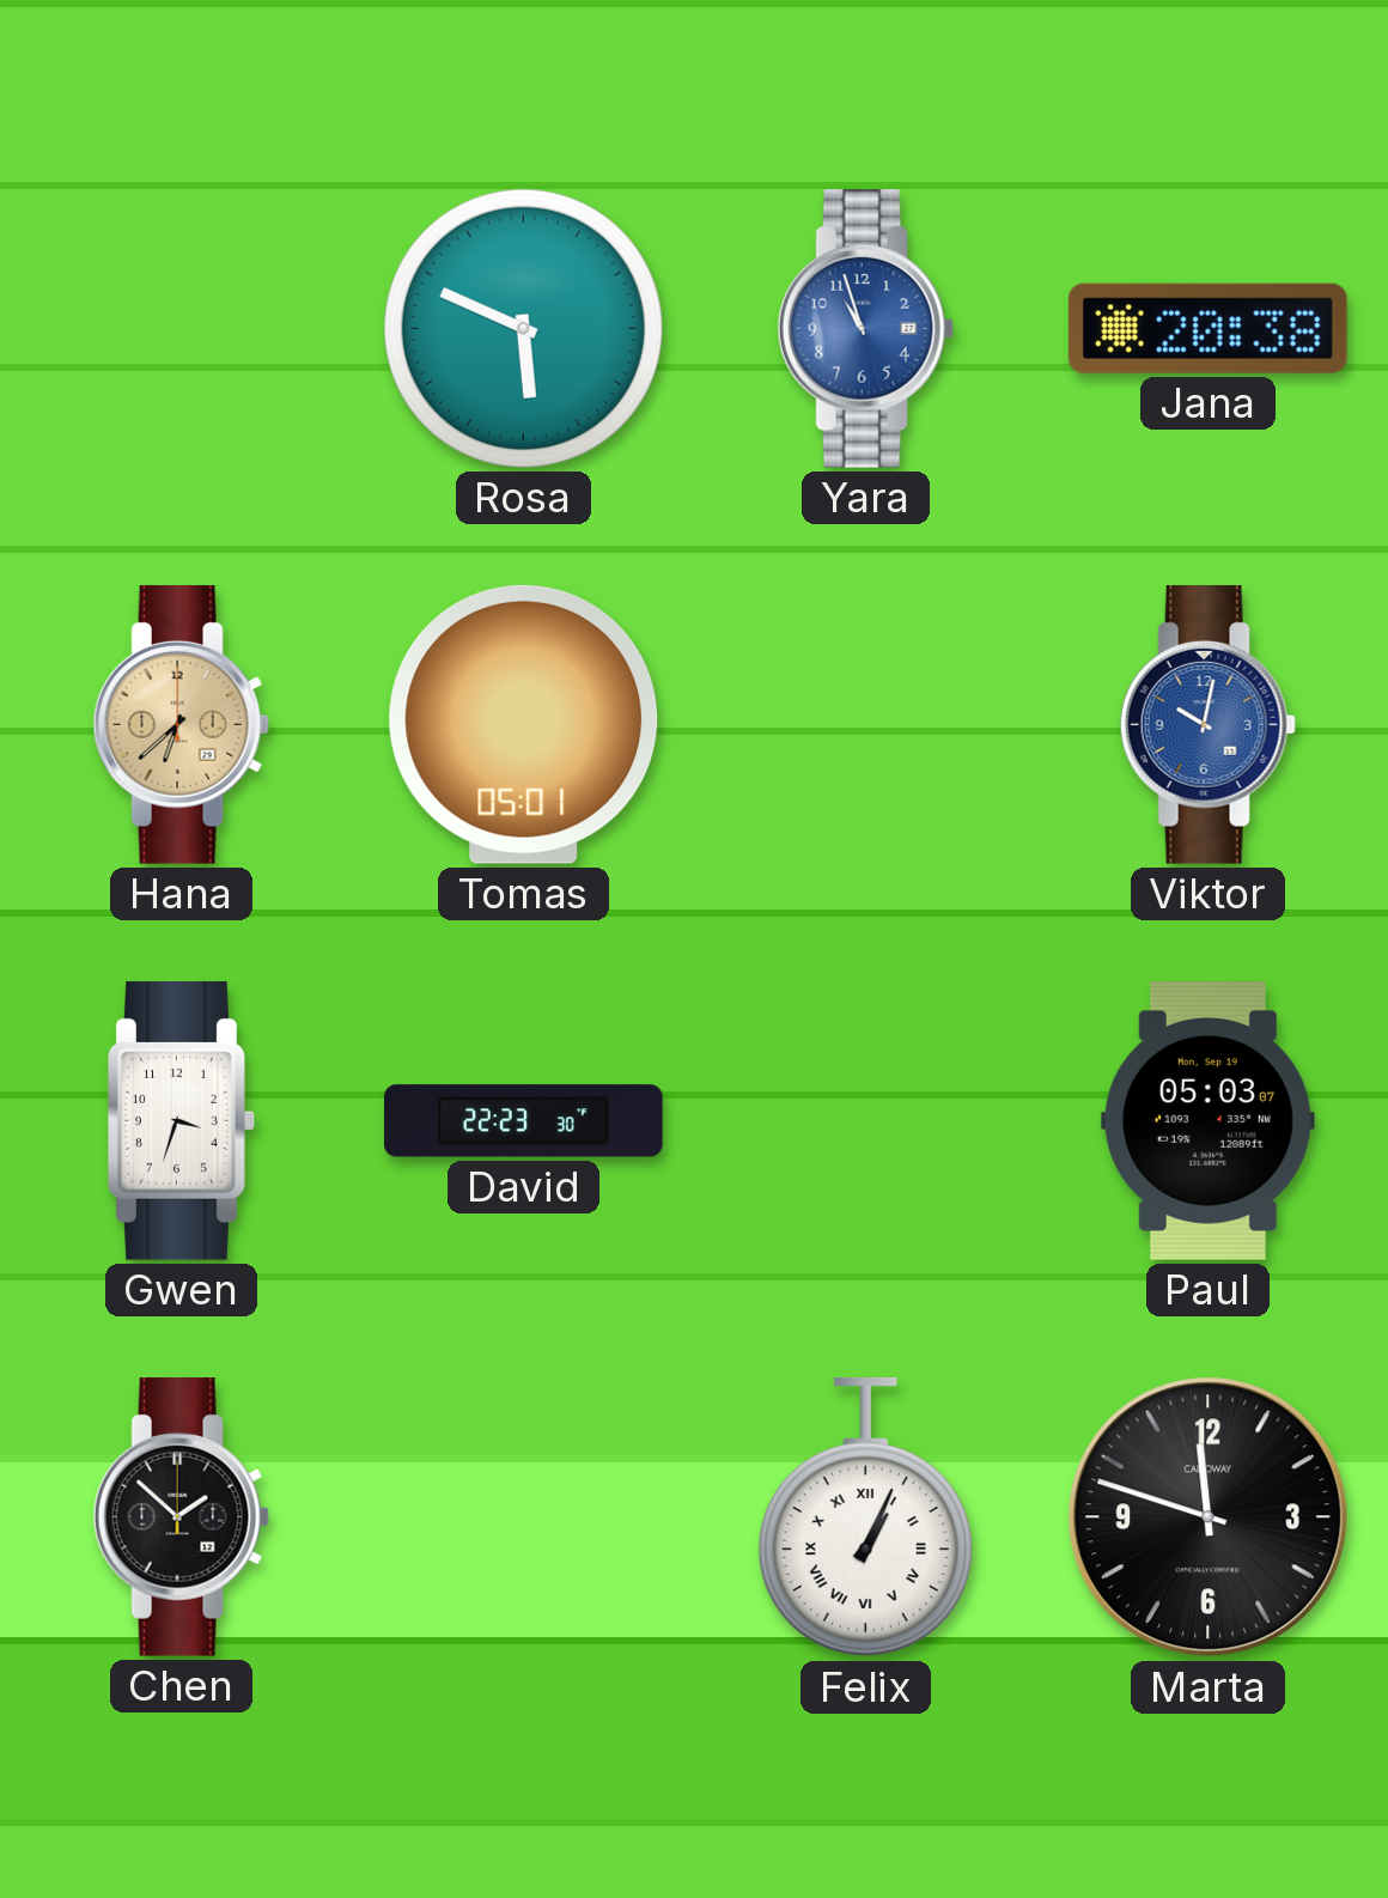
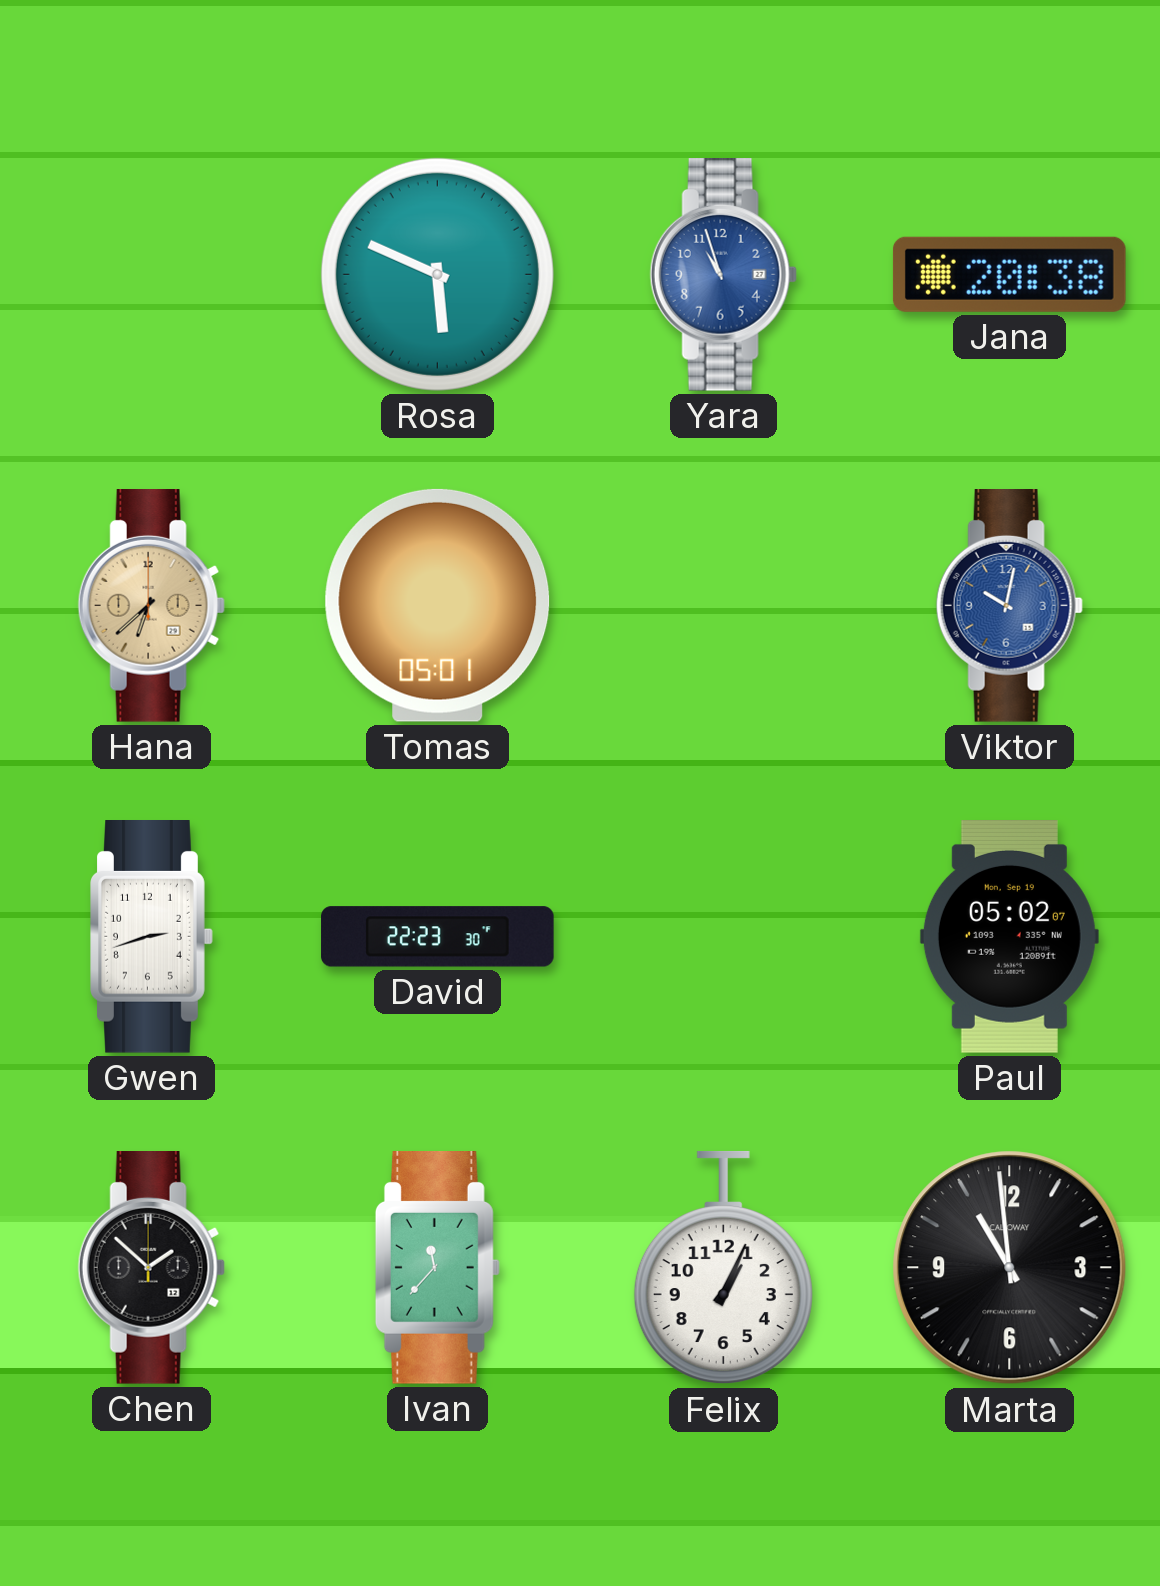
Gwen: 3:33 -> 2:42 (152, 937)
Paul: 05:03 -> 05:02 (1009, 937)
Ivan: none -> 11:37 (437, 1268)
Felix numerals: Roman -> Arabic (723, 1268)
Marta: 11:48 -> 10:59 (1010, 1268)
